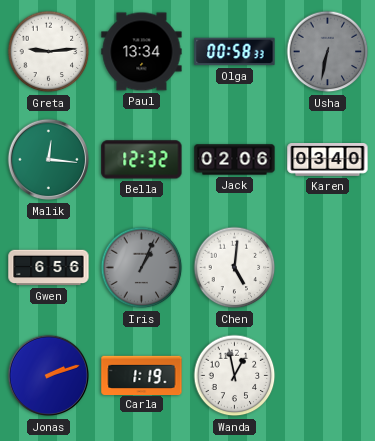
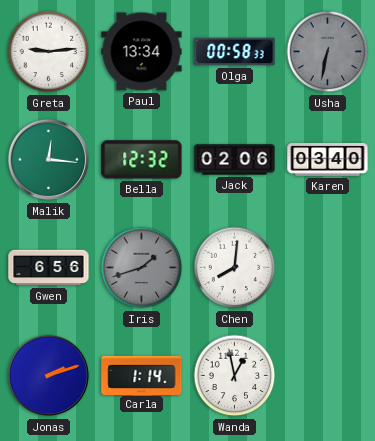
Iris: 1:04 -> 1:42 (142, 268)
Chen: 5:01 -> 8:01 (235, 268)
Carla: 1:19 -> 1:14 (142, 375)
